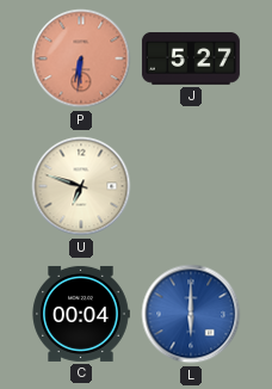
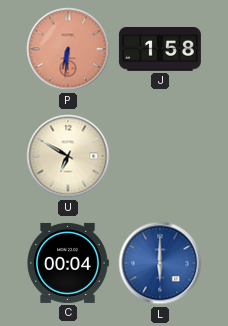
J: 5:27 -> 1:58 (160, 50)
U: 6:48 -> 6:50 (68, 156)
